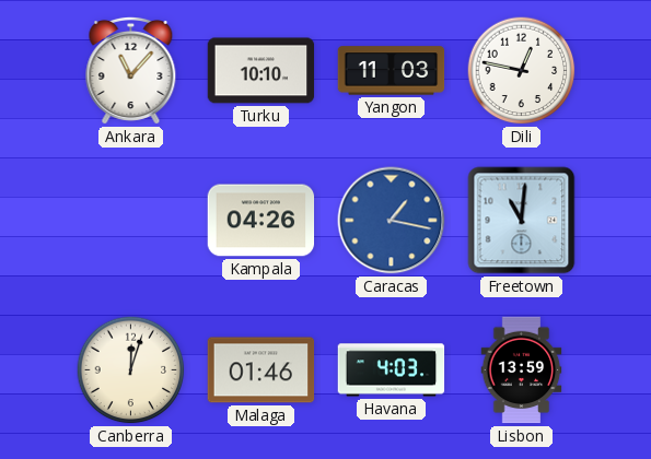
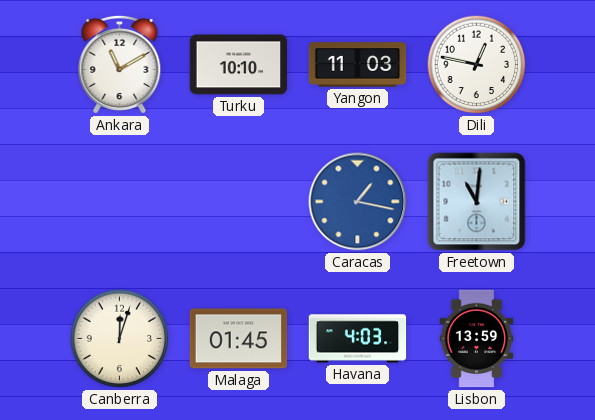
Ankara: 11:07 -> 11:10 (120, 64)
Kampala: 04:26 -> none (261, 221)
Malaga: 01:46 -> 01:45 (239, 339)
